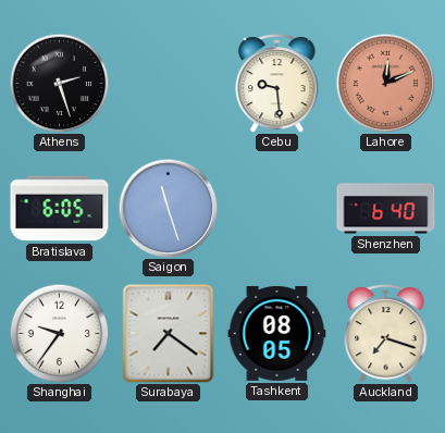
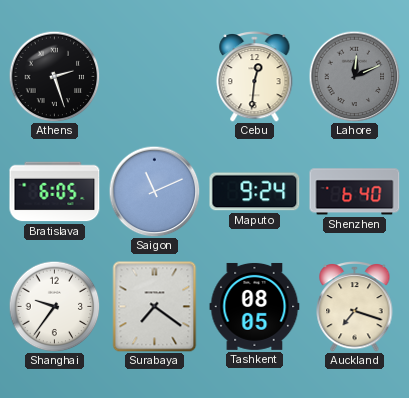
Cebu: 9:29 -> 12:31 (255, 77)
Lahore dial: salmon -> grey (354, 76)
Saigon: 11:27 -> 11:11 (154, 191)
Maputo: none -> 9:24 (255, 192)
